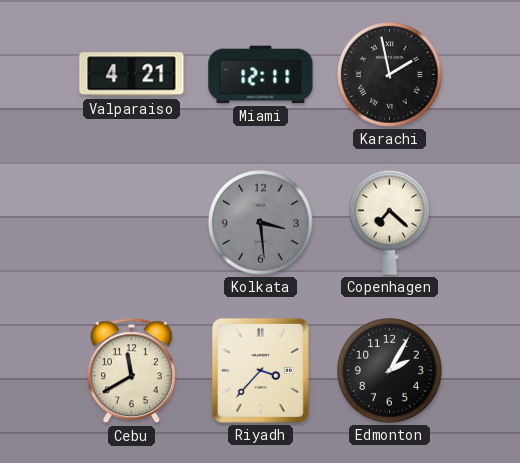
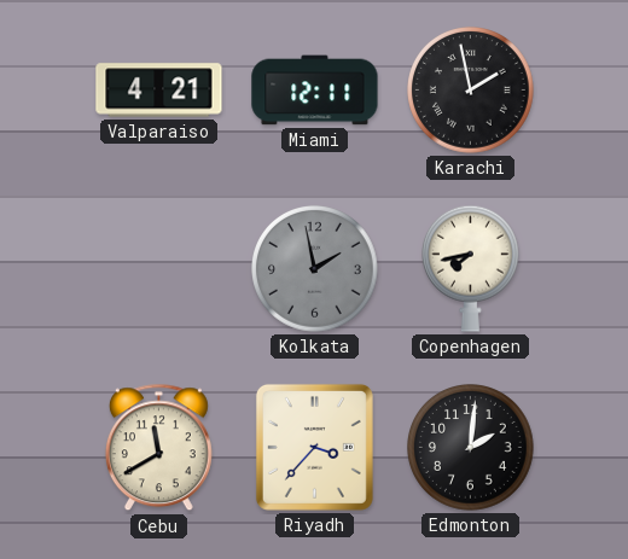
Kolkata: 3:29 -> 1:58 (315, 269)
Copenhagen: 7:22 -> 7:43 (471, 268)
Edmonton: 2:05 -> 2:01 (471, 448)
